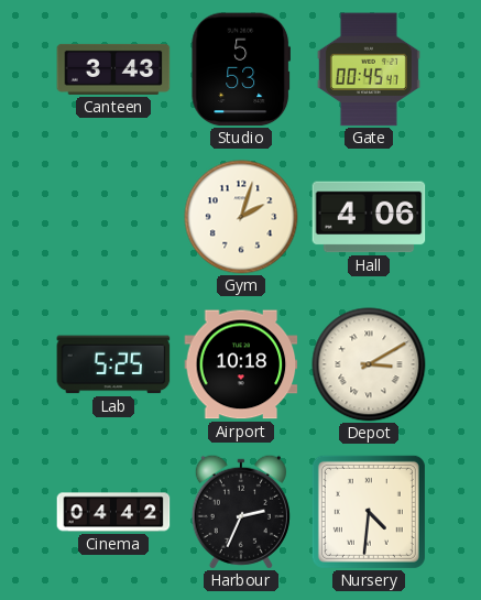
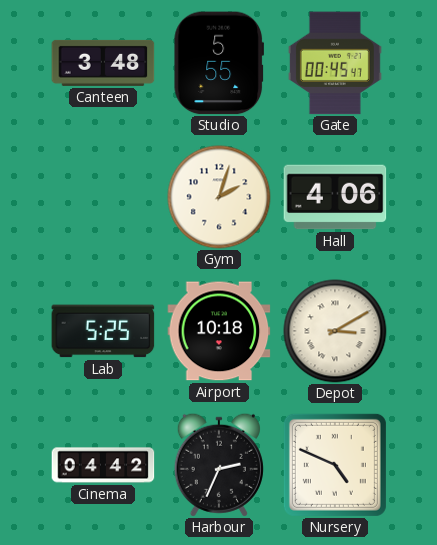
Canteen: 3:43 -> 3:48 (103, 63)
Studio: 5:53 -> 5:55 (218, 63)
Nursery: 4:31 -> 4:49 (335, 465)
